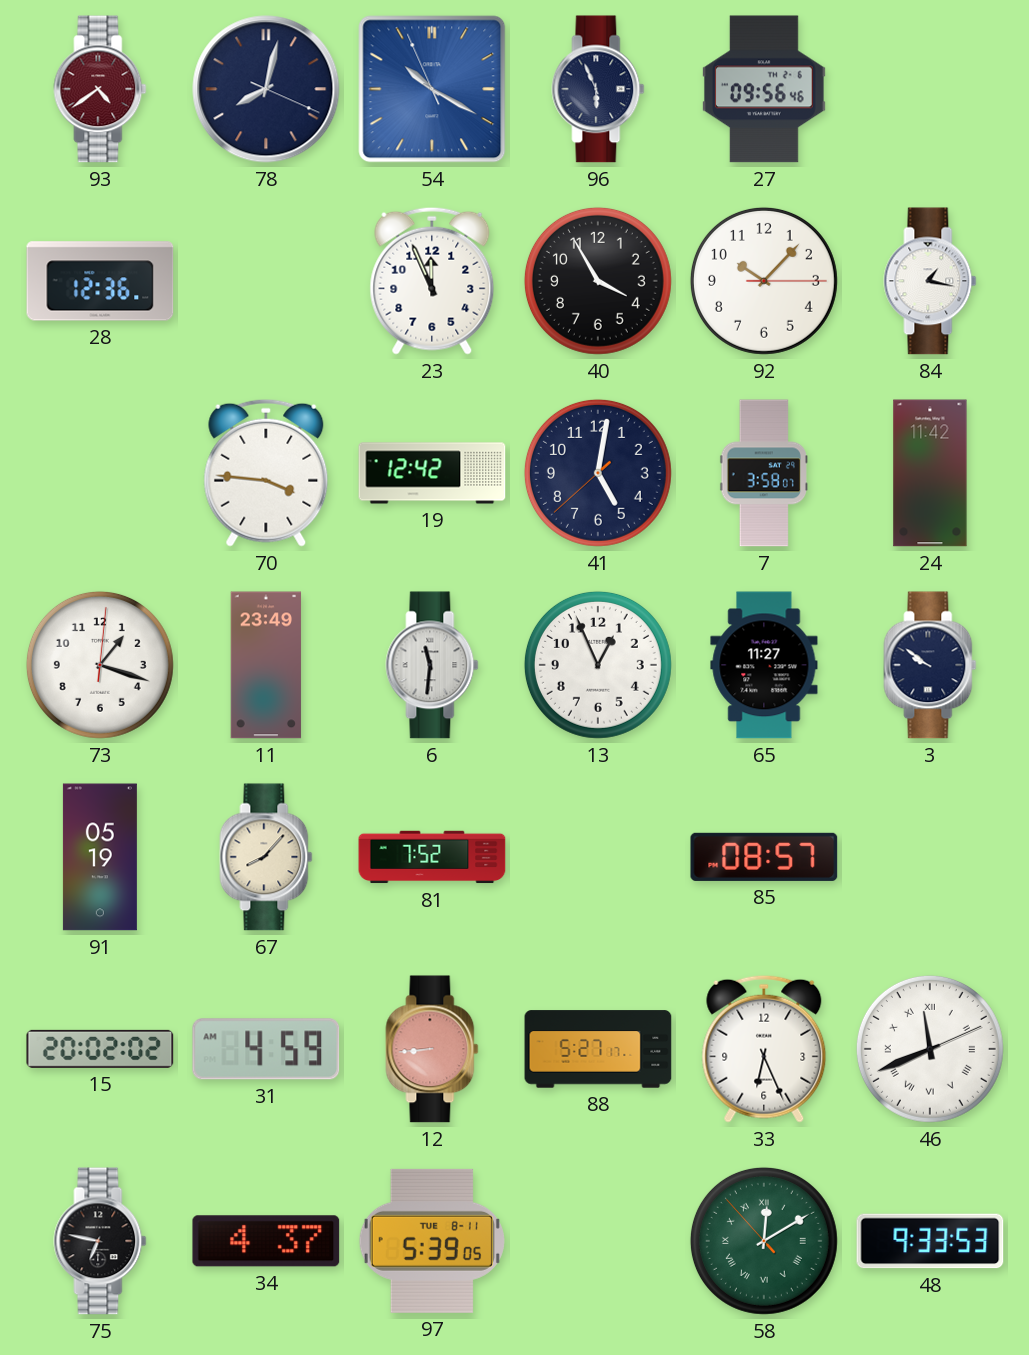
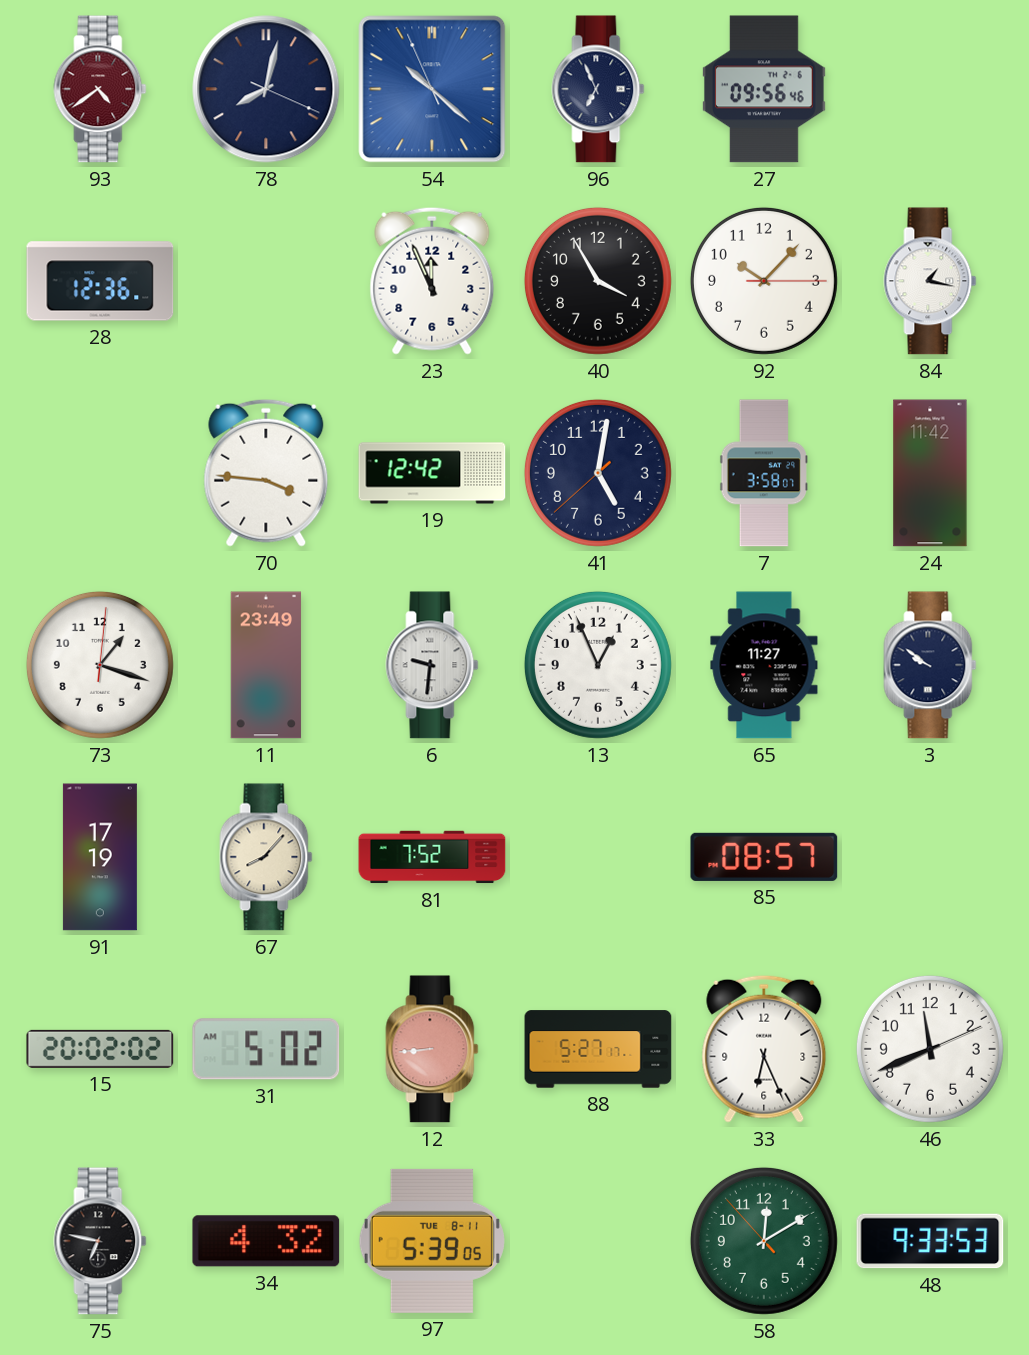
54: 10:19 -> 10:21 (432, 89)
96: 5:56 -> 6:56 (598, 89)
6: 11:31 -> 9:31 (432, 665)
91: 05:19 -> 17:19 (100, 857)
31: 4:59 -> 5:02 (266, 1049)
46 numerals: Roman -> Arabic (930, 1049)
34: 4:37 -> 4:32 (266, 1241)
58 numerals: Roman -> Arabic (764, 1241)
